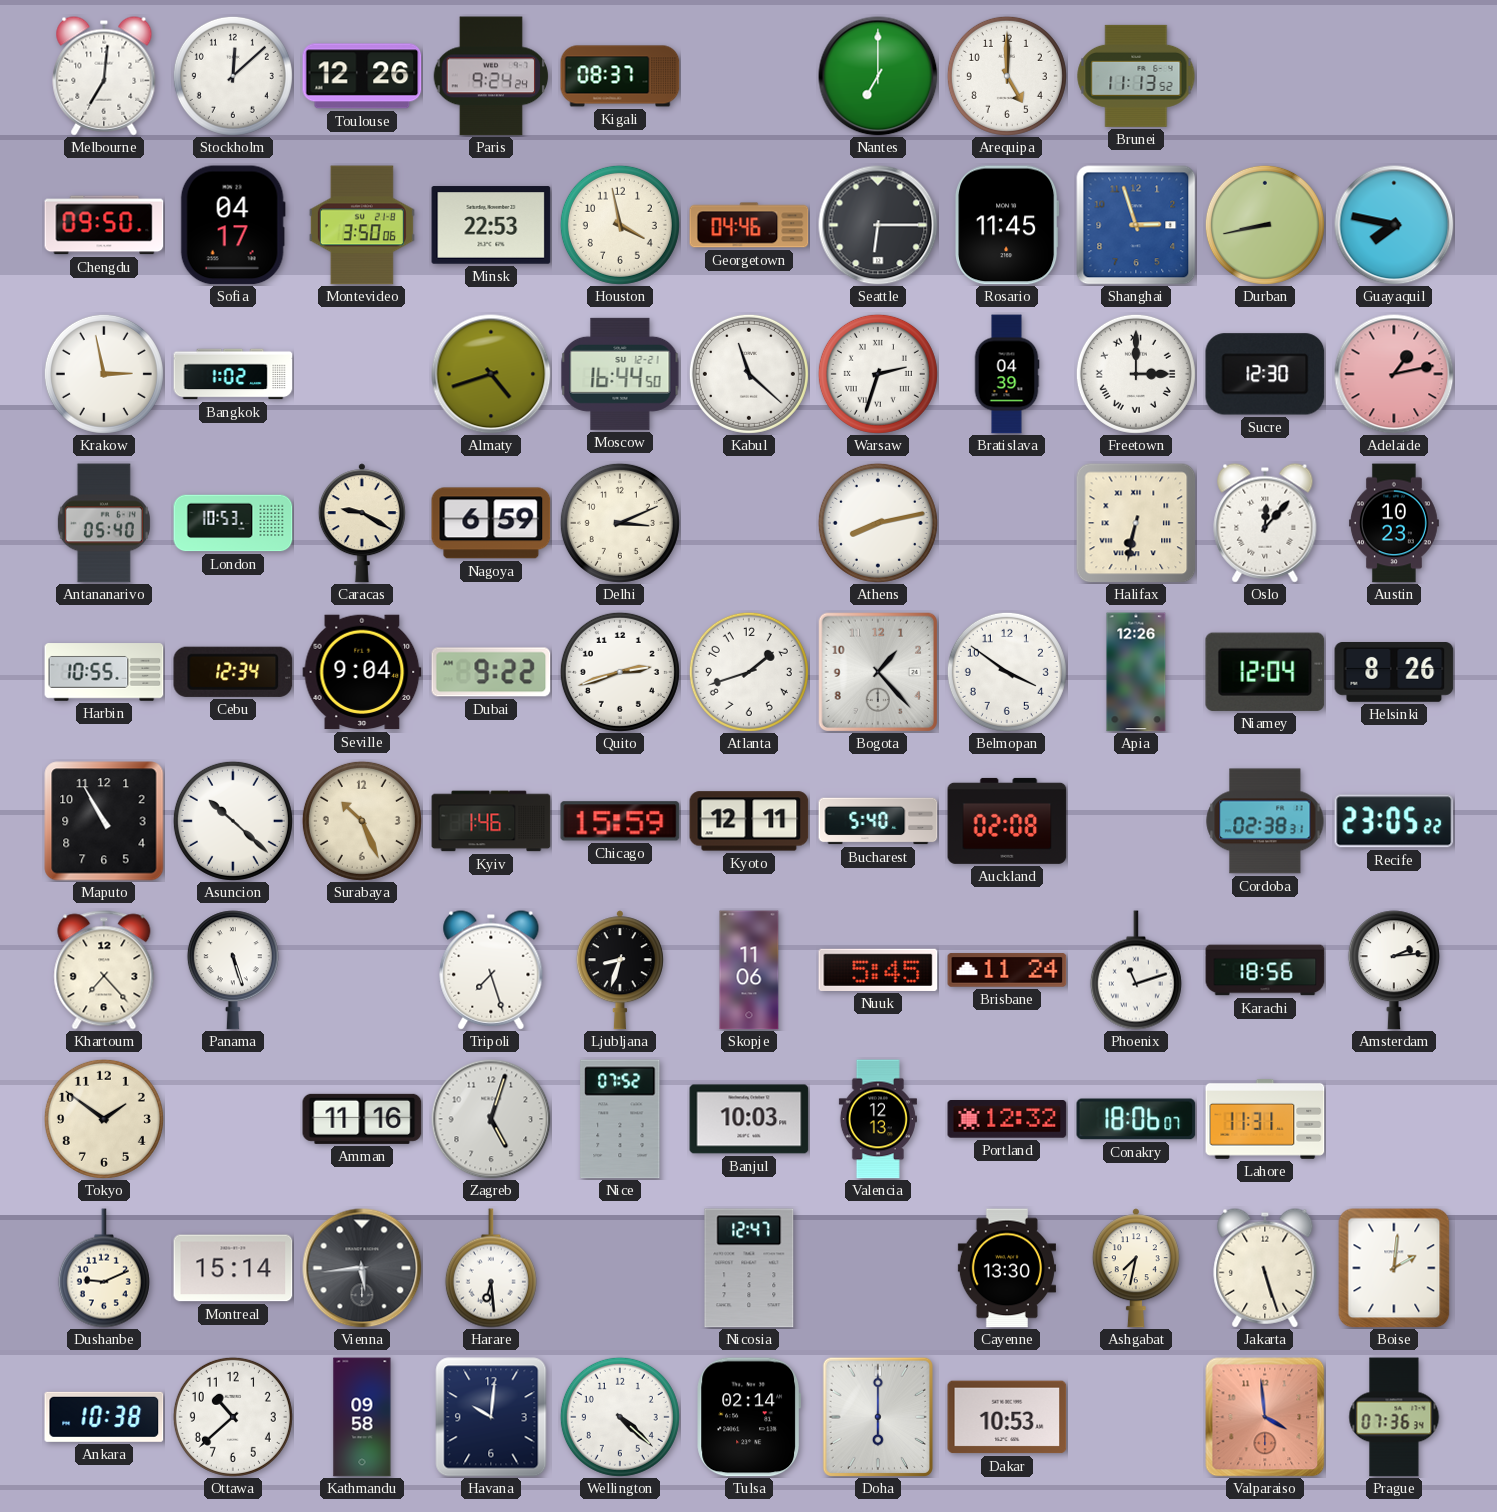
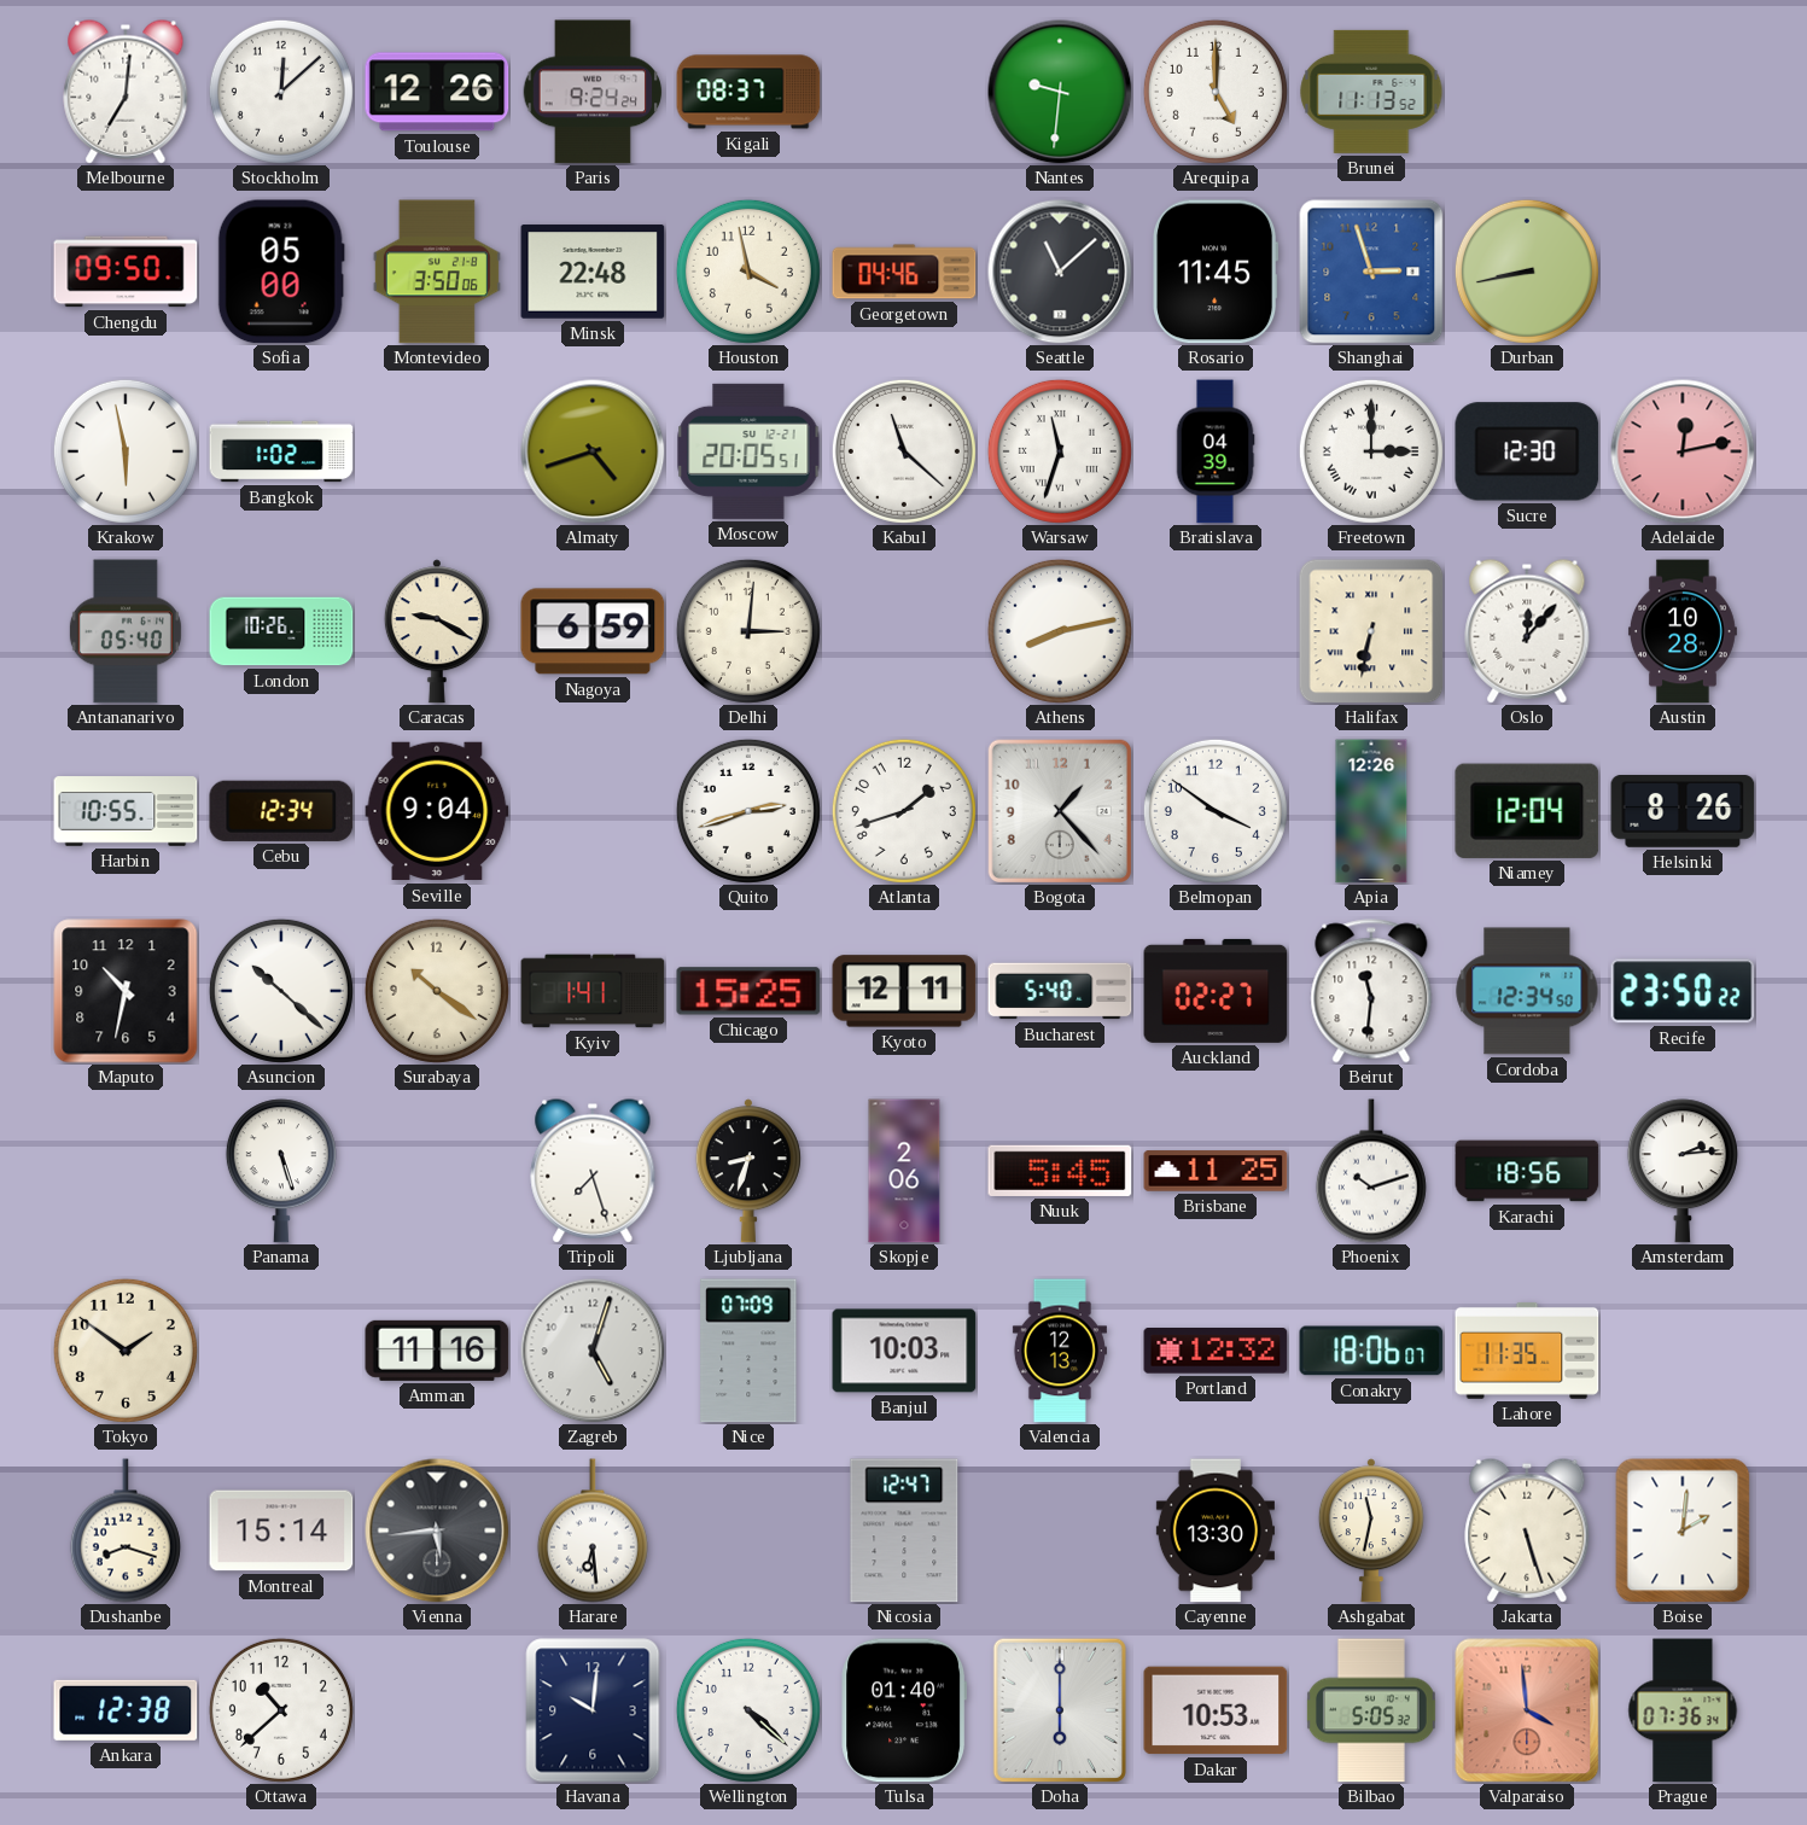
Nantes: 7:00 -> 9:31 (1060, 92)
Sofia: 04:17 -> 05:00 (281, 272)
Minsk: 22:53 -> 22:48 (593, 272)
Seattle: 6:15 -> 11:08 (1060, 272)
Guayaquil: 7:47 -> none (1394, 225)
Krakow: 2:58 -> 5:58 (126, 451)
Moscow: 16:44 -> 20:05 (748, 451)
Warsaw: 2:33 -> 11:33 (1060, 451)
Adelaide: 1:13 -> 12:13 (1683, 451)
London: 10:53 -> 10:26 (281, 631)
Delhi: 3:11 -> 3:01 (748, 631)
Austin: 10:23 -> 10:28 (1683, 631)
Dubai: 9:22 -> none (491, 672)
Maputo: 10:55 -> 10:32 (126, 991)
Surabaya: 10:26 -> 10:21 (437, 991)
Kyiv: 1:46 -> 1:41 (593, 991)
Chicago: 15:59 -> 15:25 (748, 991)
Auckland: 02:08 -> 02:27 (1216, 991)
Beirut: none -> 11:31 (1371, 991)
Cordoba: 02:38 -> 12:34 (1527, 991)
Recife: 23:05 -> 23:50 (1683, 991)
Khartoum: 7:23 -> none (104, 970)
Skopje: 11:06 -> 2:06 (904, 1171)
Brisbane: 11:24 -> 11:25 (1216, 1171)
Phoenix: 11:12 -> 10:12 (1371, 1171)
Nice: 07:52 -> 07:09 (748, 1351)
Lahore: 11:31 -> 11:35 (1527, 1351)
Dushanbe: 9:11 -> 8:18 (126, 1530)
Ashgabat: 7:32 -> 11:32 (1371, 1530)
Ankara: 10:38 -> 12:38 (126, 1710)
Kathmandu: 09:58 -> none (362, 1417)
Tulsa: 02:14 -> 01:40 (903, 1710)
Bilbao: none -> 5:05 (1371, 1710)
